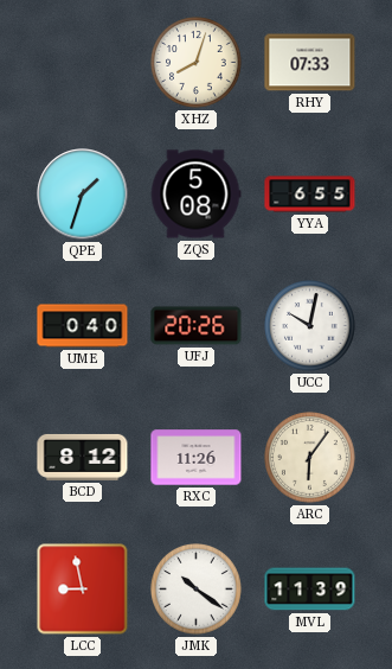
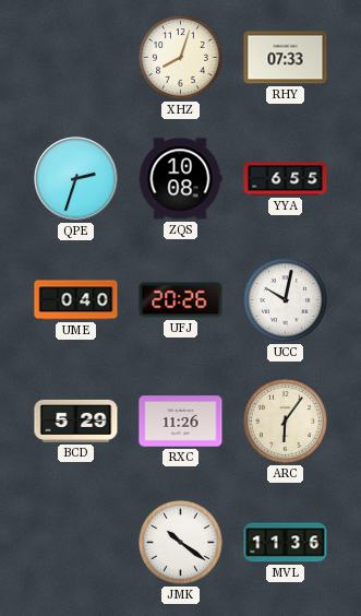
QPE: 1:33 -> 2:33 (76, 179)
ZQS: 5:08 -> 10:08 (180, 179)
BCD: 8:12 -> 5:29 (76, 420)
LCC: 8:58 -> none (83, 590)
MVL: 11:39 -> 11:36 (286, 543)
